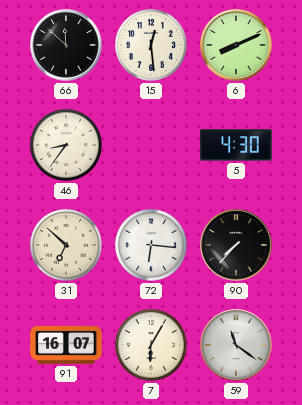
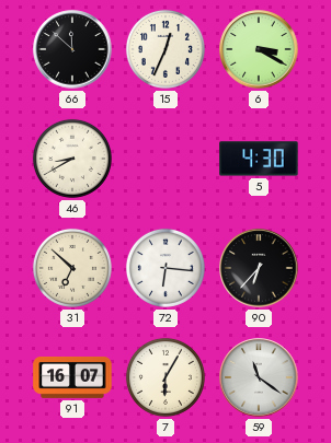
15: 12:29 -> 12:34 (165, 49)
6: 8:11 -> 3:20 (259, 49)
46: 8:36 -> 8:40 (72, 159)
90: 7:37 -> 6:37 (259, 268)
